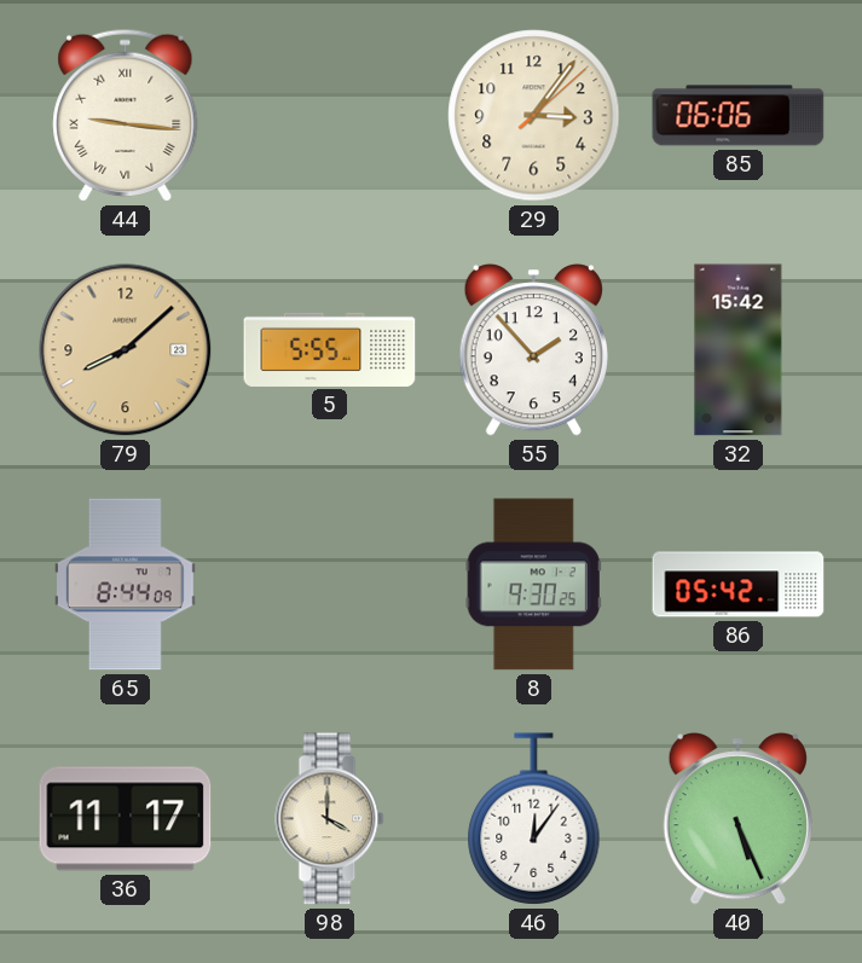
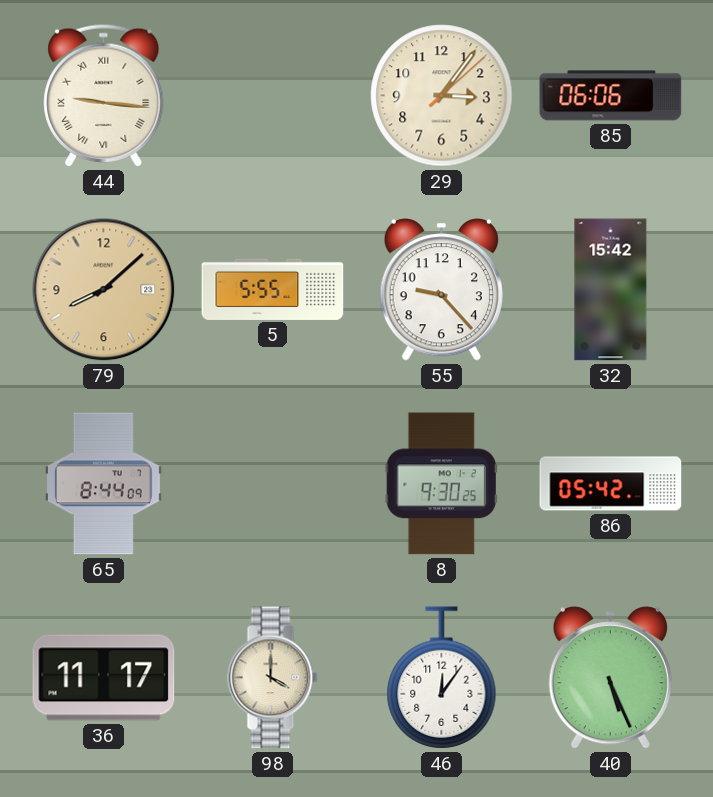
55: 1:53 -> 9:23 (441, 290)
